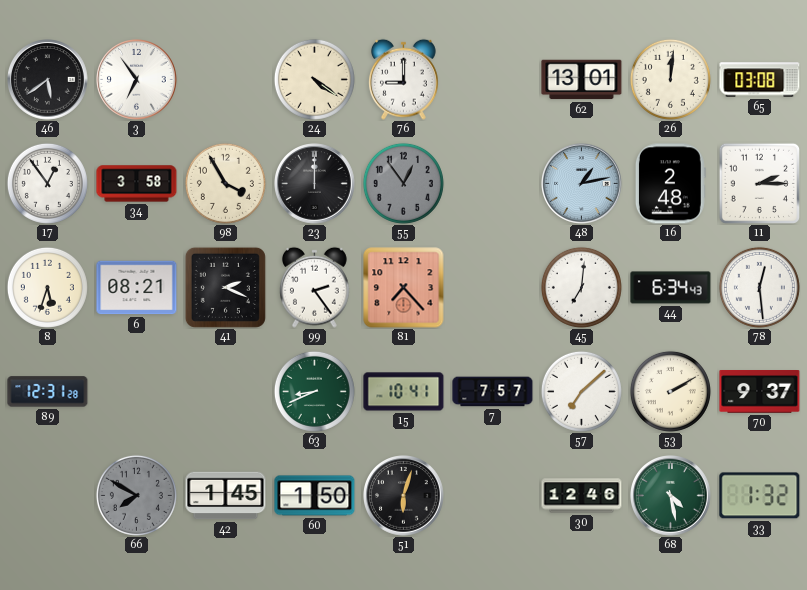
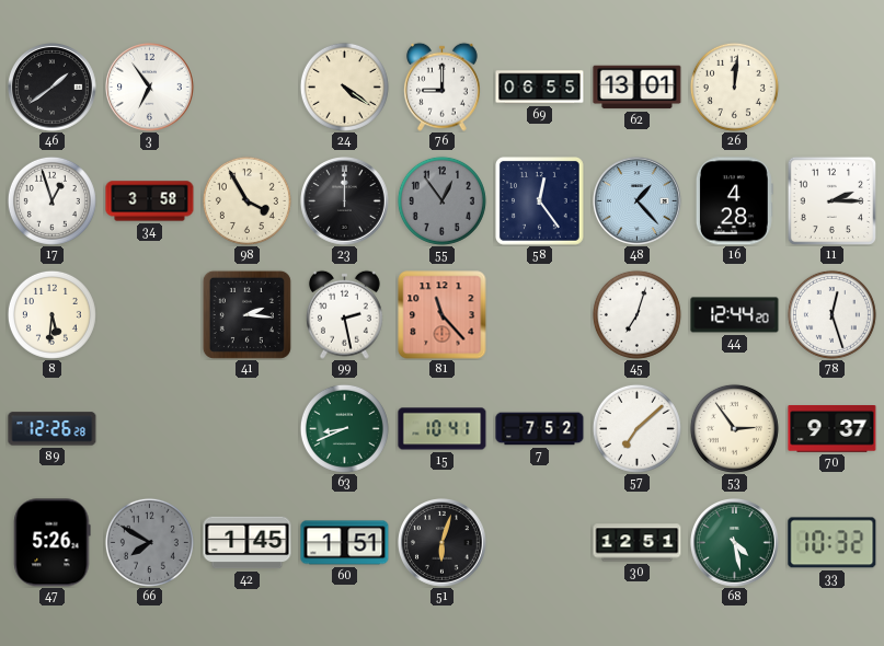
46: 5:39 -> 1:39 (53, 88)
69: none -> 06:55 (540, 88)
65: 03:08 -> none (760, 80)
17: 12:54 -> 12:57 (51, 200)
58: none -> 12:24 (540, 201)
48: 1:13 -> 1:23 (638, 201)
16: 2:48 -> 4:28 (734, 201)
8: 5:33 -> 5:31 (51, 314)
6: 08:21 -> none (137, 288)
41: 2:19 -> 2:16 (246, 314)
99: 2:24 -> 2:28 (344, 314)
81: 7:23 -> 11:23 (443, 315)
45: 7:01 -> 7:03 (636, 314)
44: 6:34 -> 12:44 (735, 315)
78: 12:29 -> 12:27 (831, 314)
89: 12:31 -> 12:26 (53, 429)
7: 7:57 -> 7:52 (540, 429)
53: 2:10 -> 2:54 (734, 428)
47: none -> 5:26 (53, 543)
60: 1:50 -> 1:51 (345, 543)
30: 12:46 -> 12:51 (638, 543)
33: 1:32 -> 10:32 (833, 543)
